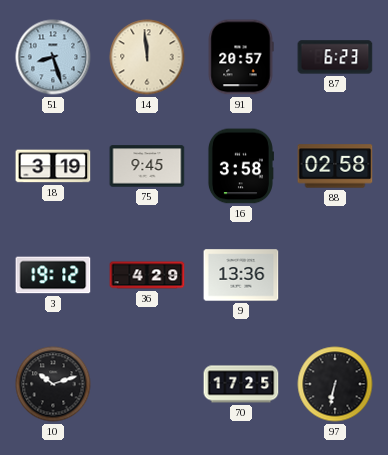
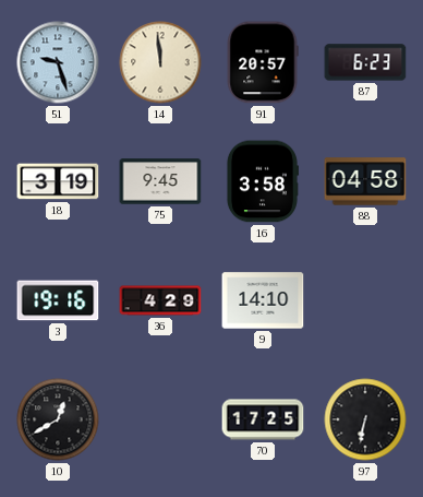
51: 8:27 -> 9:27 (58, 62)
88: 02:58 -> 04:58 (365, 181)
3: 19:12 -> 19:16 (58, 300)
9: 13:36 -> 14:10 (263, 300)
10: 10:12 -> 12:40 (58, 419)
